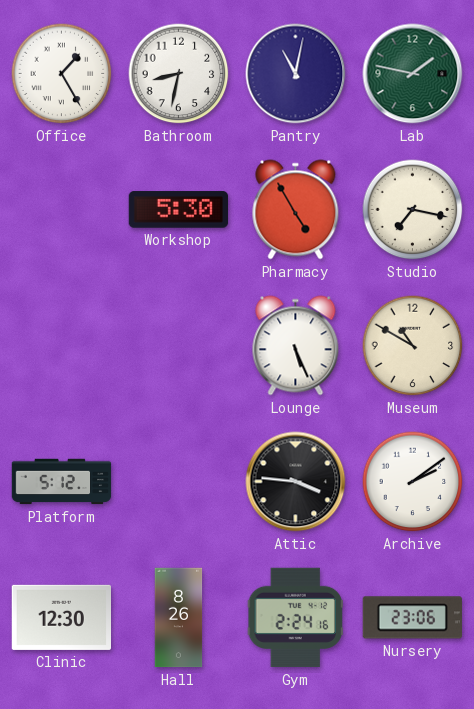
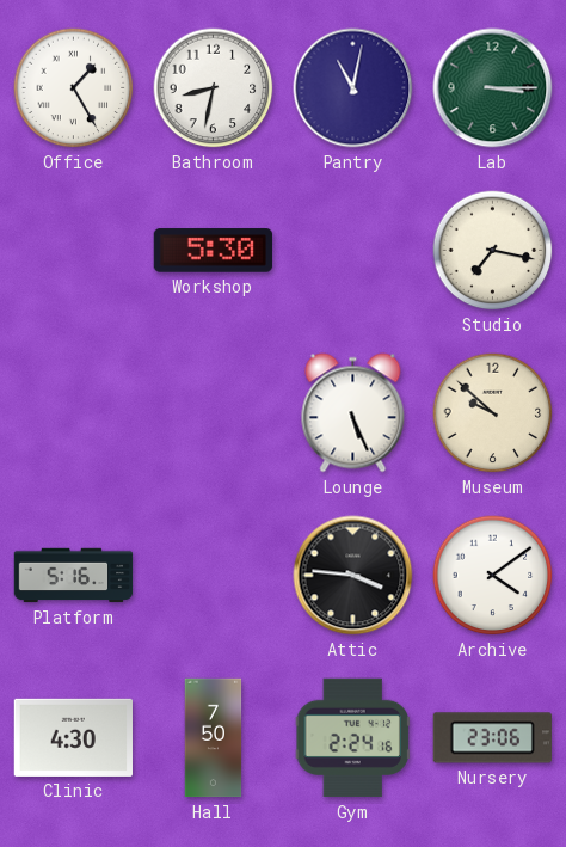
Lab: 1:47 -> 3:15 (493, 88)
Pharmacy: 4:55 -> none (296, 210)
Museum: 10:50 -> 9:52 (493, 413)
Platform: 5:12 -> 5:16 (74, 576)
Archive: 2:09 -> 4:09 (493, 576)
Clinic: 12:30 -> 4:30 (73, 737)
Hall: 8:26 -> 7:50 (214, 738)
